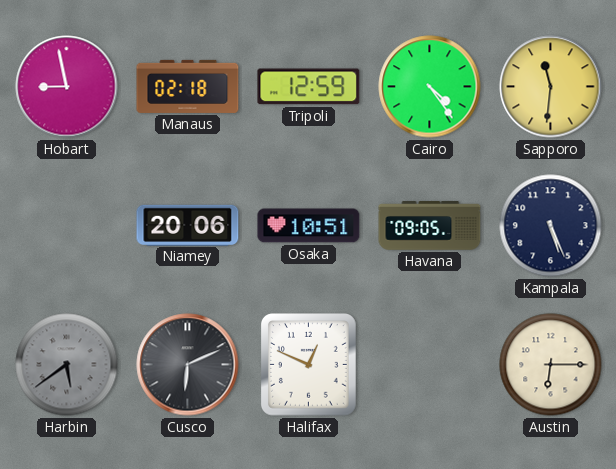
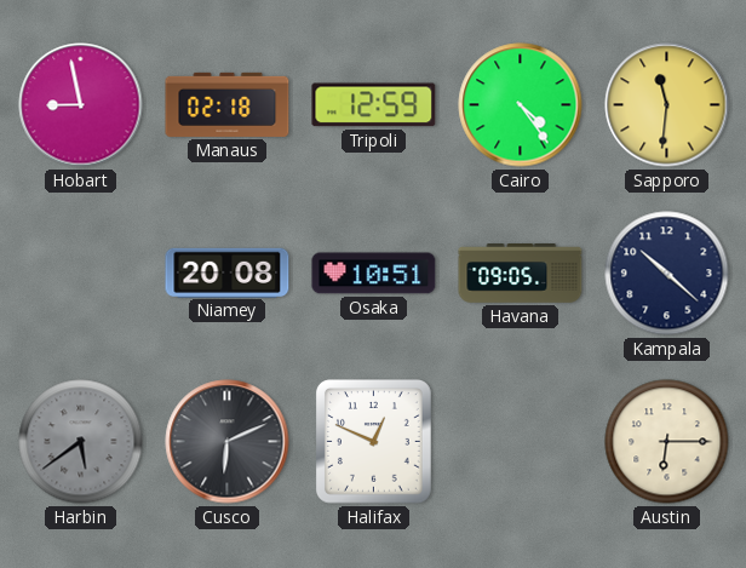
Niamey: 20:06 -> 20:08 (228, 272)
Kampala: 5:26 -> 10:22 (667, 274)
